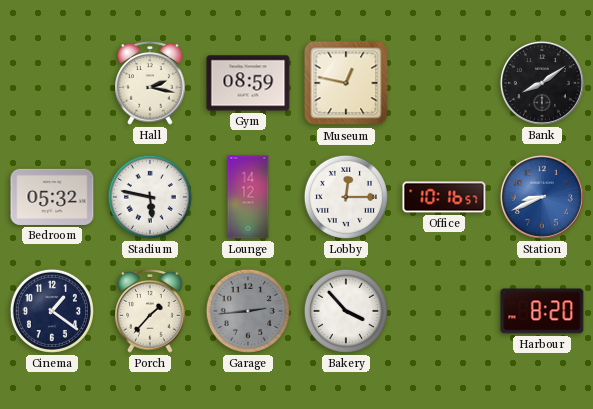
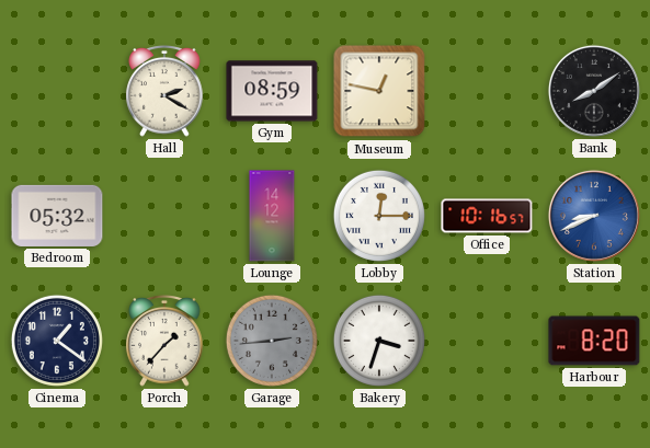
Hall: 2:17 -> 2:20 (164, 92)
Stadium: 5:47 -> none (150, 197)
Bakery: 3:53 -> 3:33 (379, 341)
